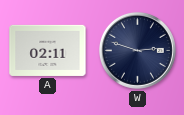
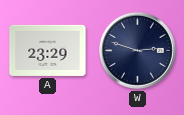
A: 02:11 -> 23:29 (48, 50)
